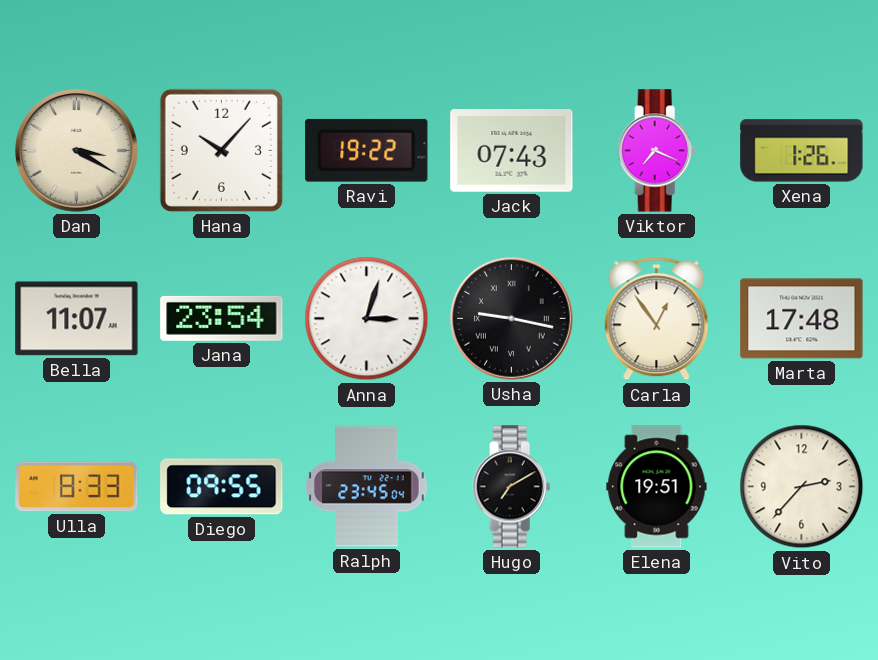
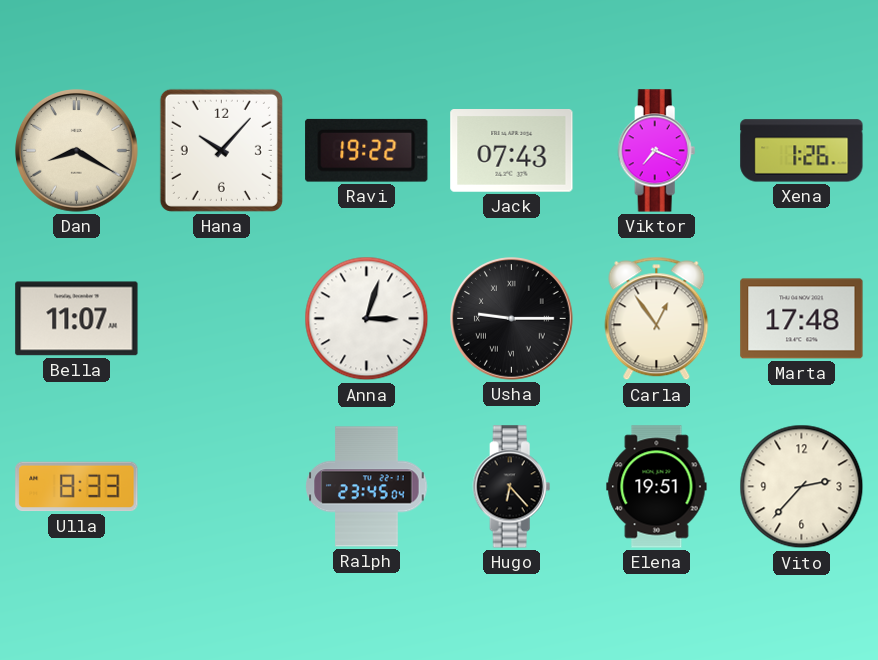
Dan: 3:20 -> 8:20 (77, 151)
Jana: 23:54 -> none (222, 318)
Usha: 9:17 -> 9:15 (512, 319)
Diego: 09:55 -> none (222, 487)
Hugo: 7:10 -> 6:23 (512, 487)
